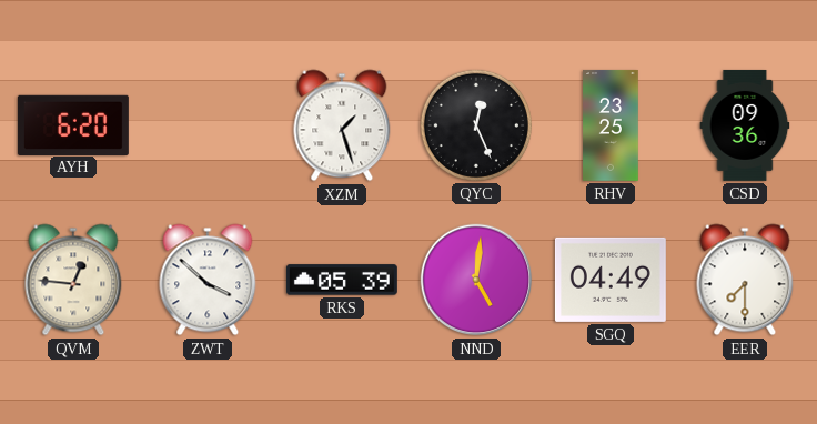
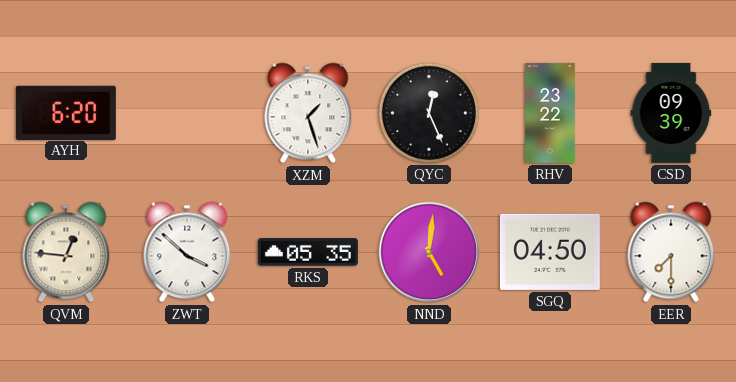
RHV: 23:25 -> 23:22 (550, 113)
CSD: 09:36 -> 09:39 (671, 113)
RKS: 05:39 -> 05:35 (308, 252)
SGQ: 04:49 -> 04:50 (550, 252)
